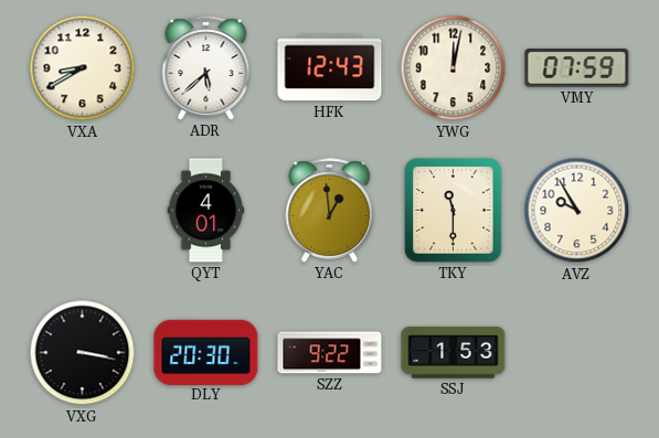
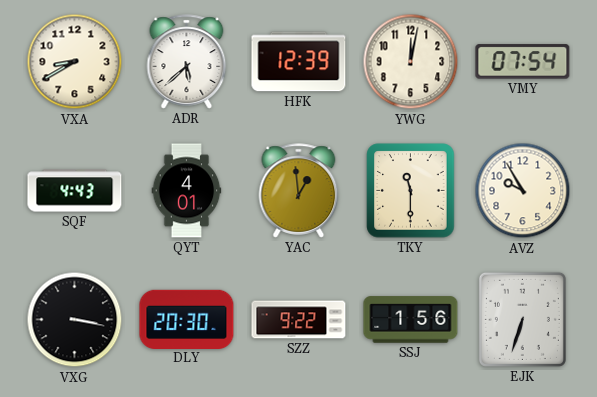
HFK: 12:43 -> 12:39 (299, 62)
VMY: 07:59 -> 07:54 (523, 62)
SQF: none -> 4:43 (75, 191)
SSJ: 1:53 -> 1:56 (411, 320)
EJK: none -> 6:33 (522, 319)
